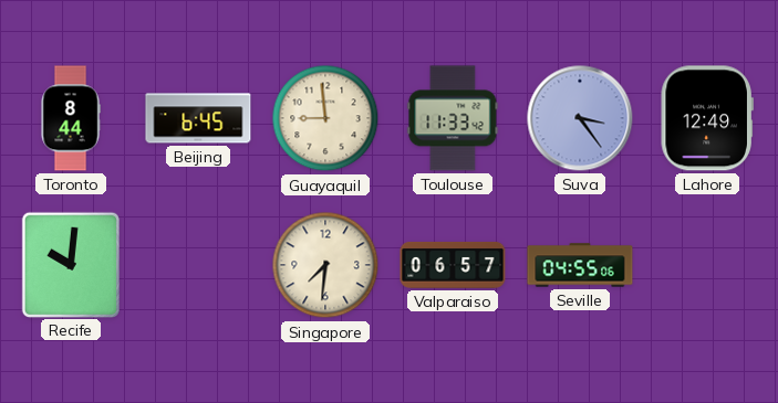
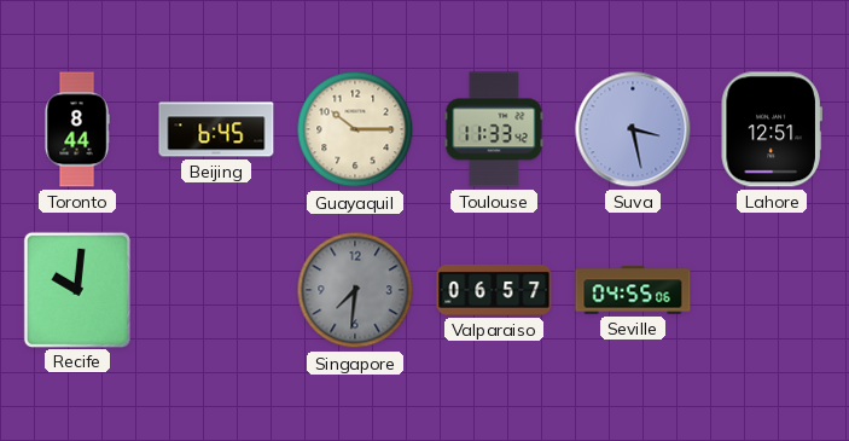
Guayaquil: 8:59 -> 10:15 (355, 129)
Suva: 3:24 -> 3:28 (633, 129)
Lahore: 12:49 -> 12:51 (772, 129)
Singapore dial: cream -> grey (355, 290)
